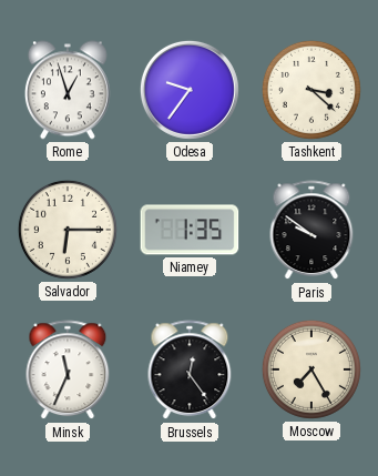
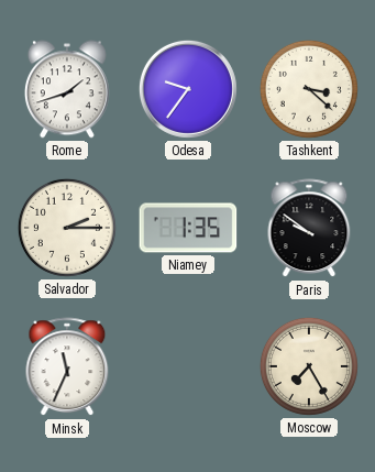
Rome: 12:57 -> 1:42 (67, 89)
Salvador: 6:15 -> 2:15 (67, 228)
Brussels: 12:24 -> none (190, 371)
